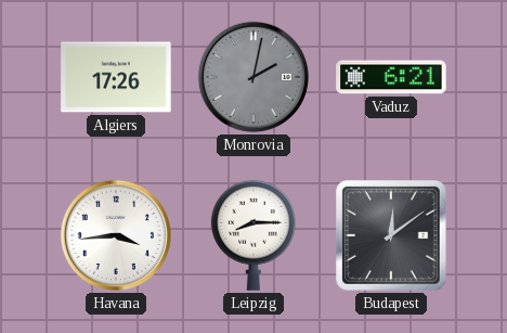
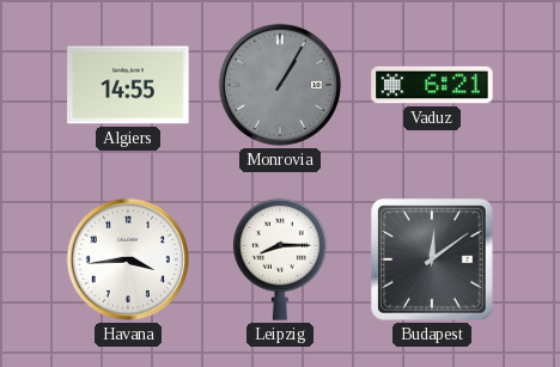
Algiers: 17:26 -> 14:55 (128, 85)
Monrovia: 2:02 -> 1:05 (280, 85)
